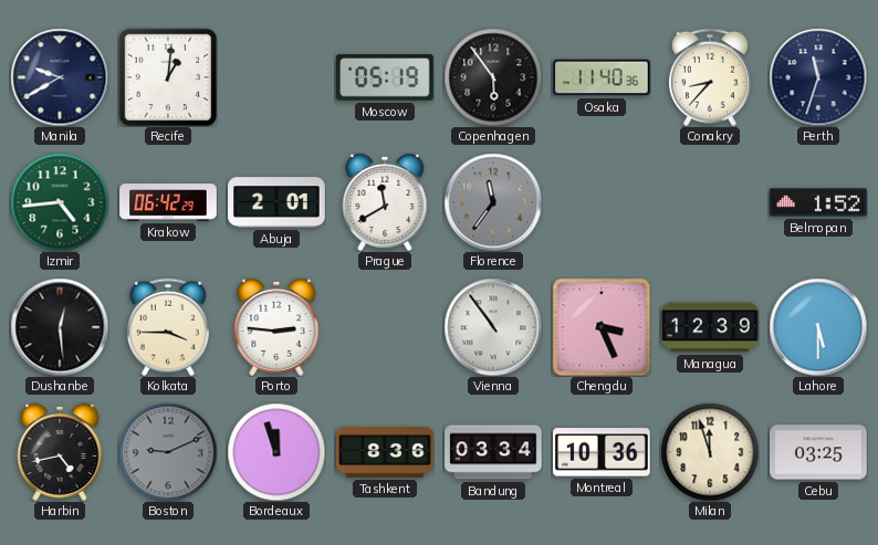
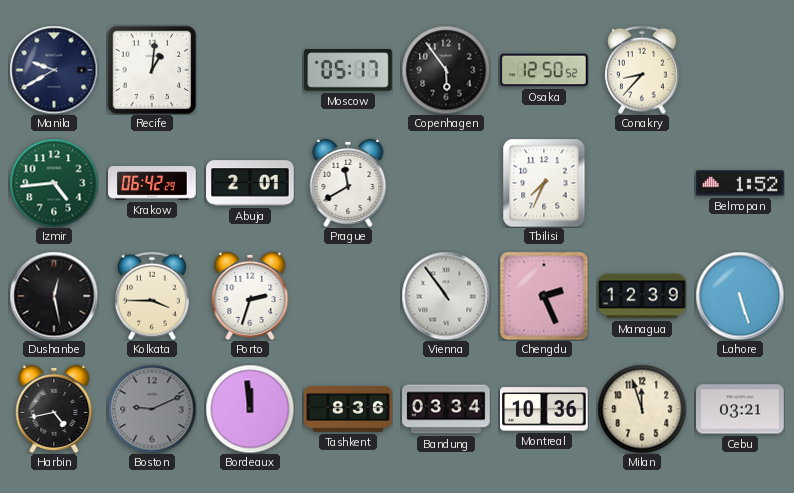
Moscow: 05:19 -> 05:17 (348, 70)
Osaka: 11:40 -> 12:50 (544, 70)
Perth: 11:33 -> none (818, 77)
Florence: 11:36 -> none (493, 202)
Tbilisi: none -> 7:34 (544, 183)
Dushanbe: 12:29 -> 12:28 (54, 296)
Porto: 2:46 -> 2:33 (250, 296)
Chengdu: 3:26 -> 2:26 (544, 296)
Lahore: 5:30 -> 5:27 (740, 296)
Bordeaux: 11:57 -> 11:59 (250, 409)
Cebu: 03:25 -> 03:21 (740, 409)
